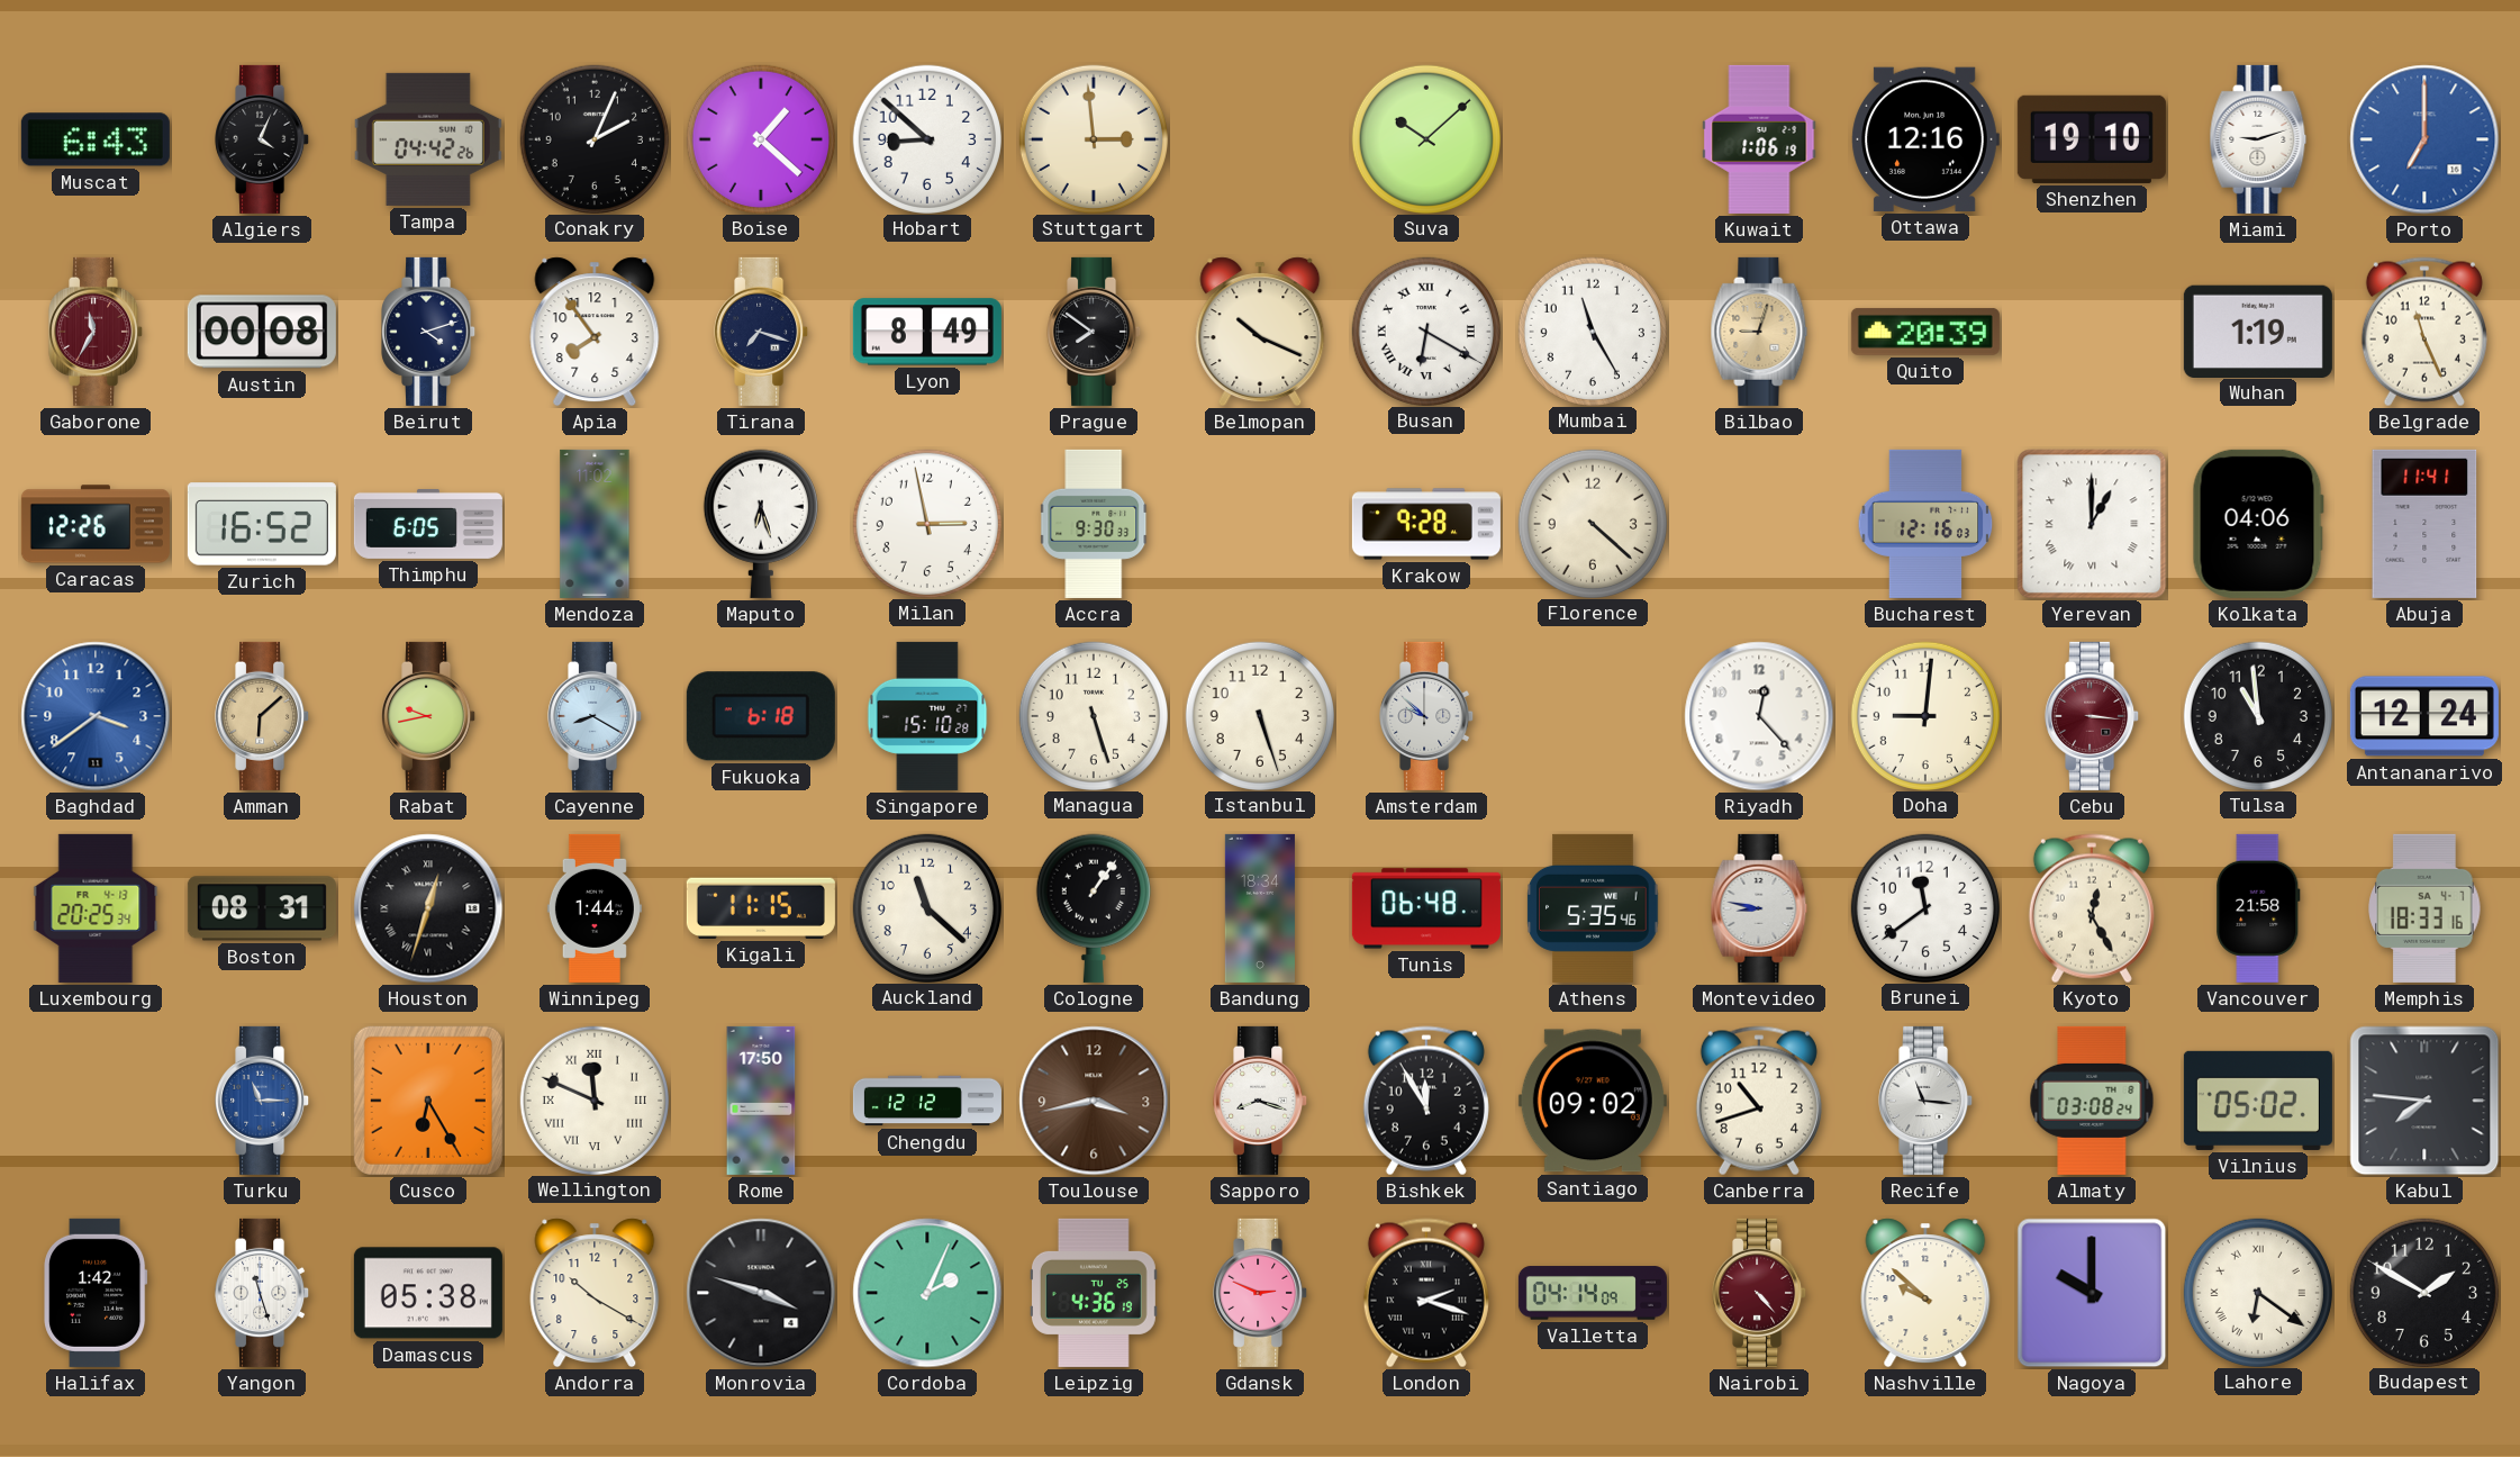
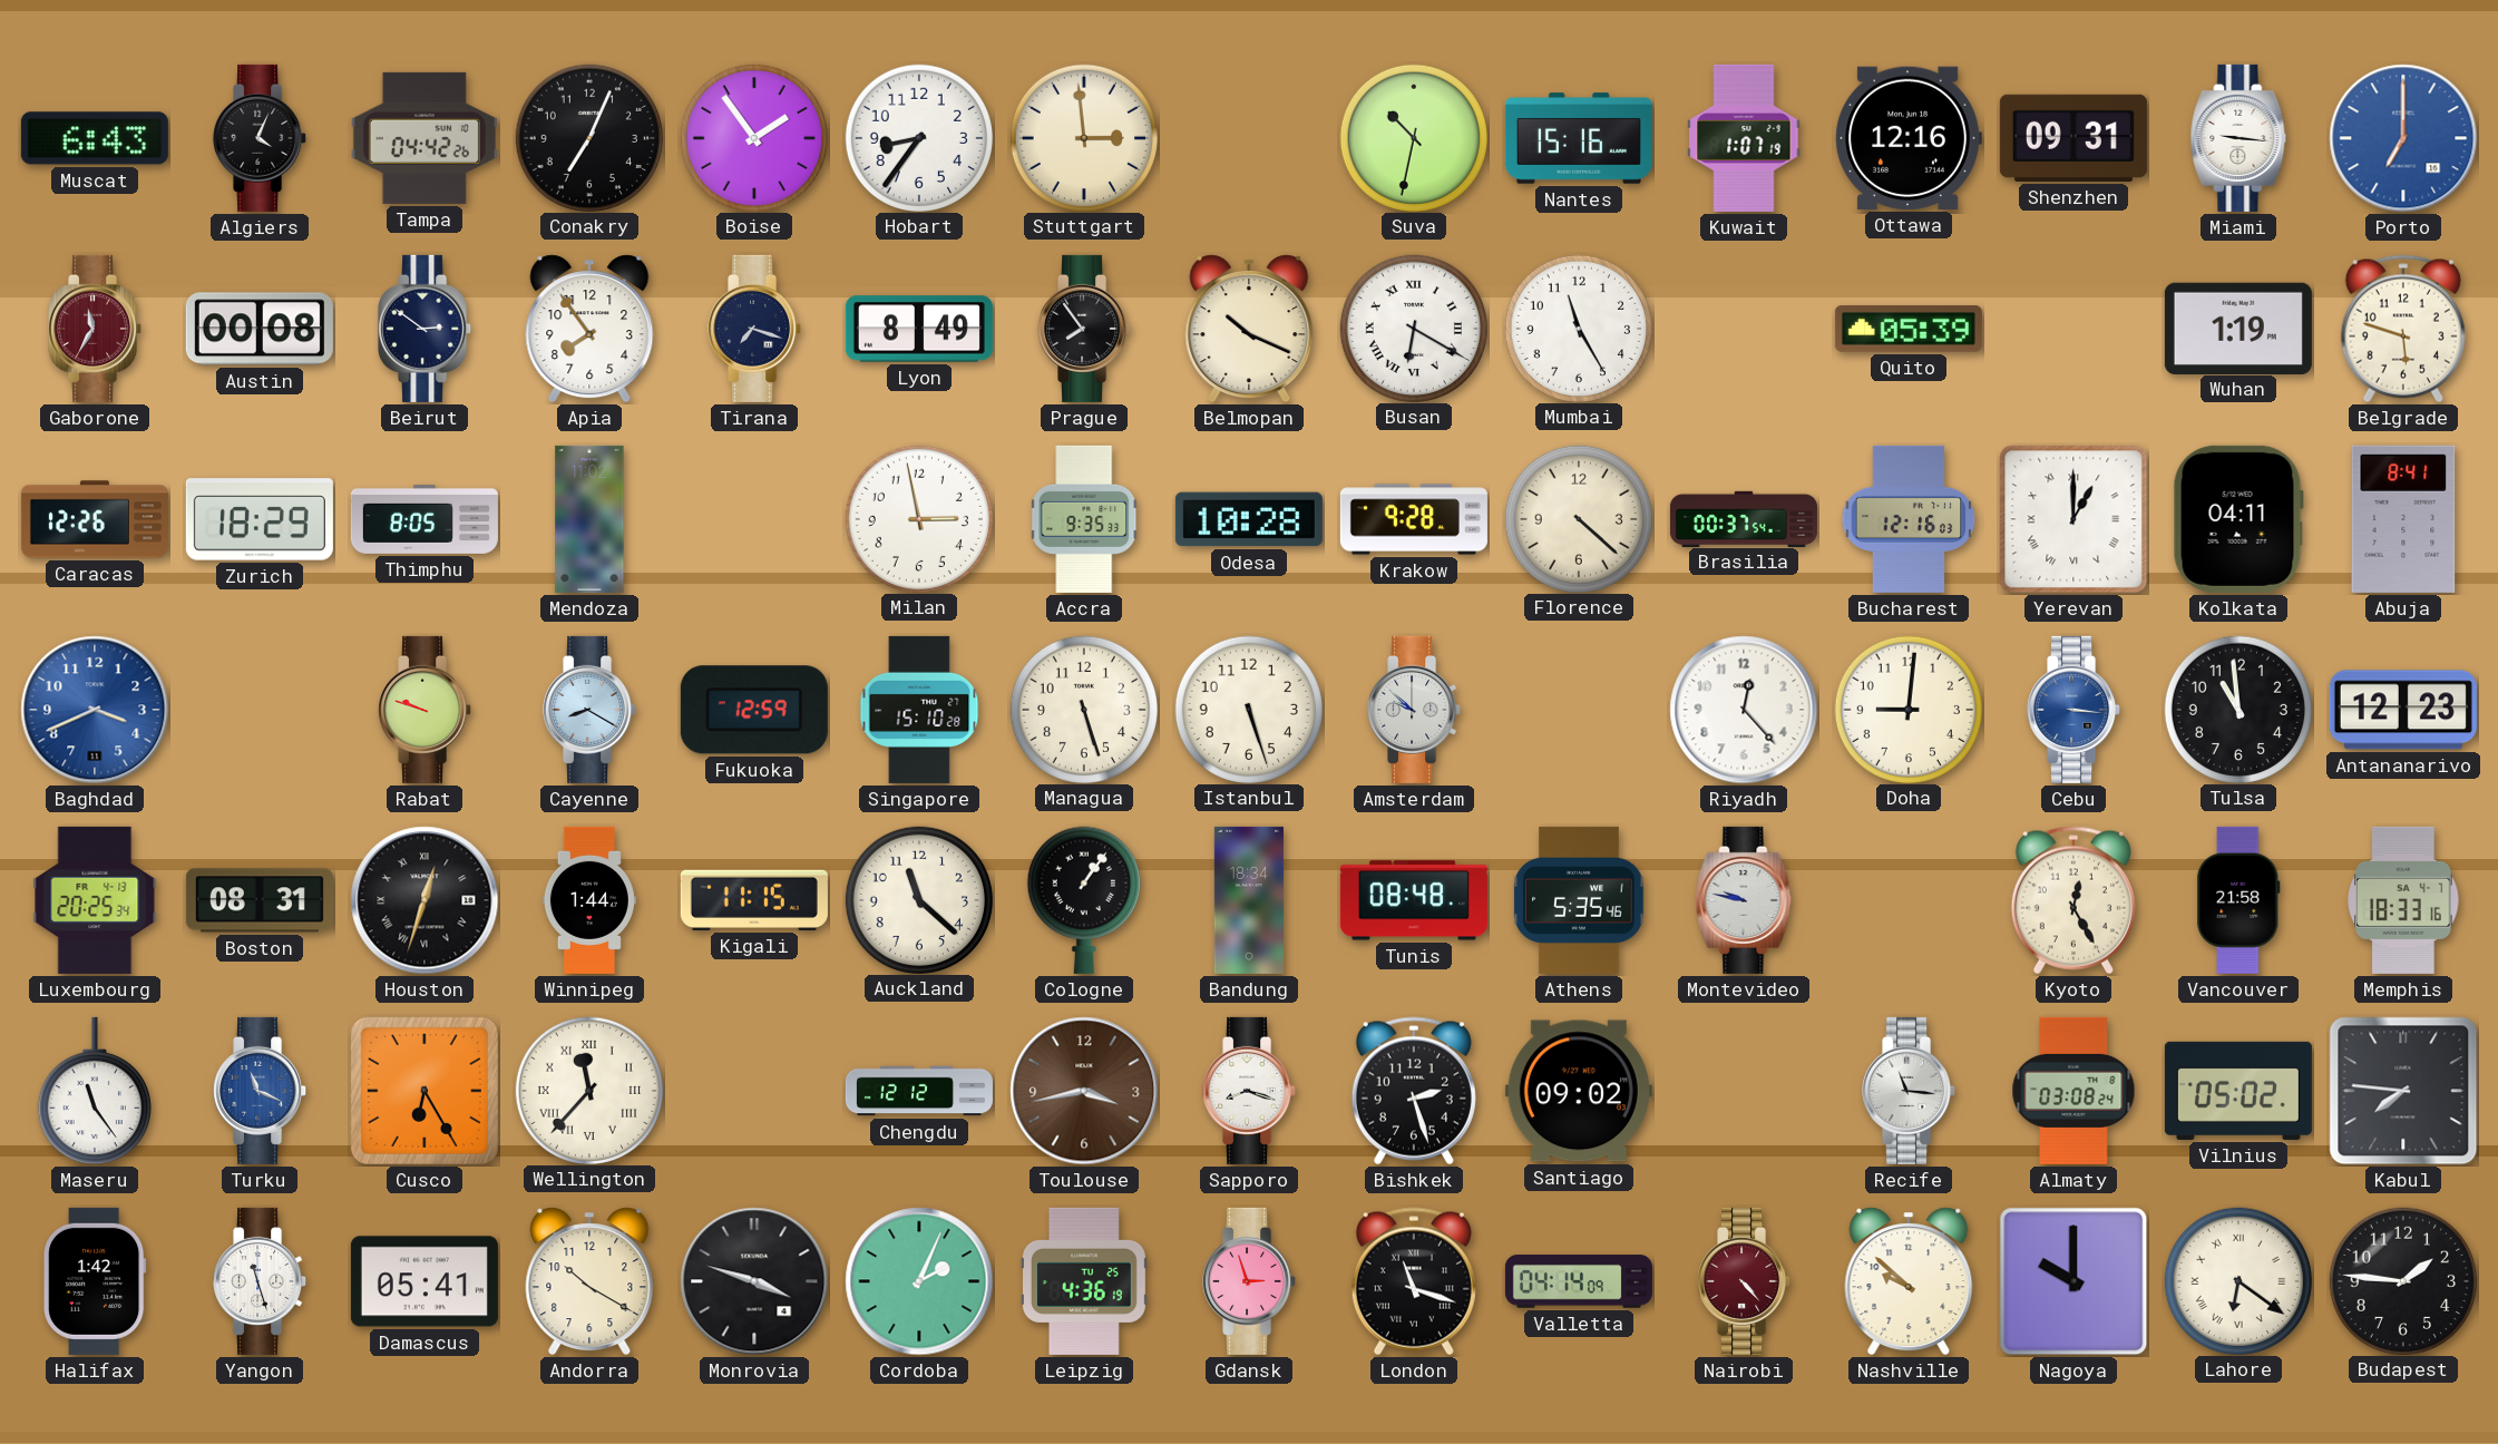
Conakry: 2:04 -> 7:04 (588, 137)
Boise: 1:22 -> 1:54 (753, 137)
Hobart: 8:52 -> 8:36 (918, 137)
Suva: 10:08 -> 10:32 (1413, 137)
Nantes: none -> 15:16 (1579, 138)
Kuwait: 1:06 -> 1:07 (1744, 138)
Shenzhen: 19:10 -> 09:31 (2073, 138)
Miami: 9:12 -> 9:16 (2238, 138)
Beirut: 4:12 -> 2:51 (426, 329)
Prague: 7:51 -> 7:54 (1085, 329)
Bilbao: 9:03 -> none (1759, 332)
Quito: 20:39 -> 05:39 (1909, 329)
Belgrade: 11:26 -> 5:48 (2403, 329)
Zurich: 16:52 -> 18:29 (260, 519)
Thimphu: 6:05 -> 8:05 (425, 519)
Maputo: 6:27 -> none (761, 524)
Accra: 9:30 -> 9:35 (1085, 519)
Odesa: none -> 10:28 (1249, 519)
Brasilia: none -> 00:37 (1744, 518)
Kolkata: 04:06 -> 04:11 (2238, 519)
Abuja: 11:41 -> 8:41 (2403, 519)
Baghdad: 3:39 -> 3:41 (95, 710)
Amman: 6:08 -> none (263, 716)
Rabat: 9:43 -> 9:48 (426, 710)
Fukuoka: 6:18 -> 12:59 (754, 710)
Cebu dial: burgundy -> blue (2075, 710)
Antananarivo: 12:24 -> 12:23 (2403, 710)
Tunis: 06:48 -> 08:48 (1414, 900)
Montevideo: 8:47 -> 9:47 (1744, 900)
Brunei: 11:39 -> none (1924, 907)
Maseru: none -> 11:24 (95, 1091)
Turku: 11:15 -> 11:19 (261, 1091)
Wellington: 11:49 -> 11:37 (588, 1090)
Rome: 17:50 -> none (761, 1101)
Bishkek: 11:55 -> 2:27 (1414, 1091)
Canberra: 10:42 -> none (1759, 1101)
Damascus: 05:38 -> 05:41 (425, 1281)
Gdansk: 2:49 -> 2:57 (1250, 1281)
London: 2:18 -> 11:18 (1414, 1281)
Budapest: 1:50 -> 1:46 (2402, 1280)
